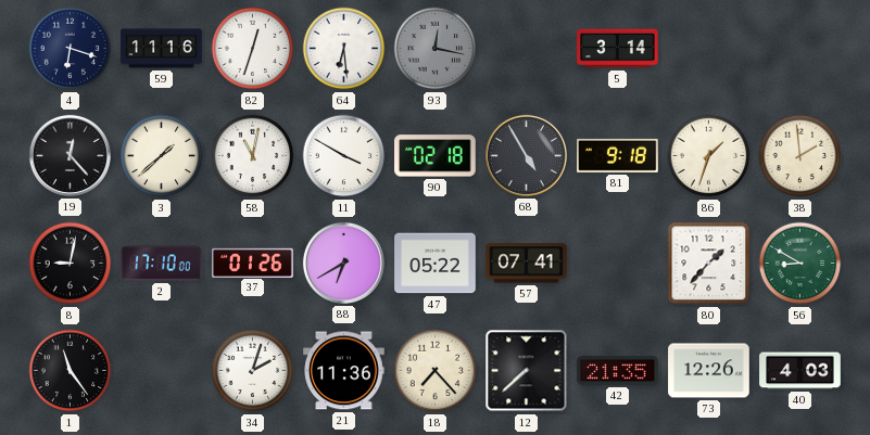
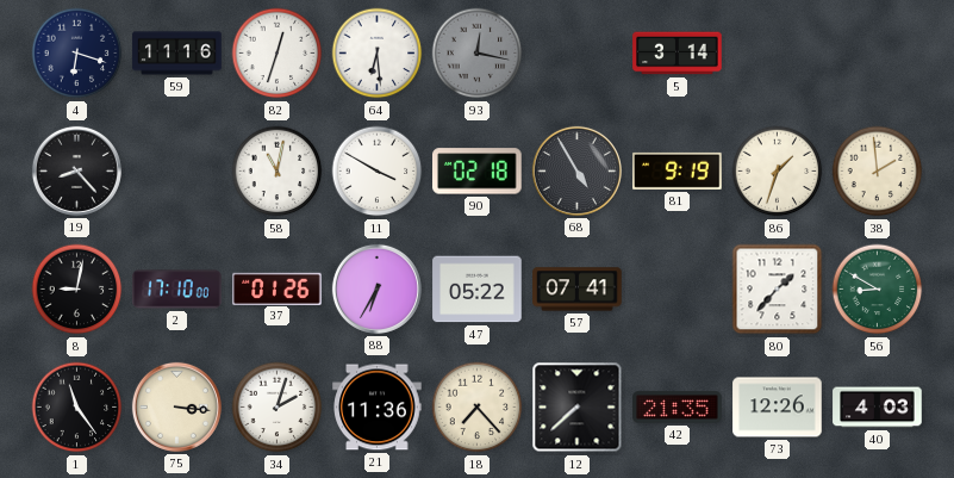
19: 12:23 -> 8:23 (76, 170)
3: 1:38 -> none (162, 156)
81: 9:18 -> 9:19 (678, 170)
88: 6:40 -> 6:35 (376, 288)
75: none -> 3:16 (176, 406)
